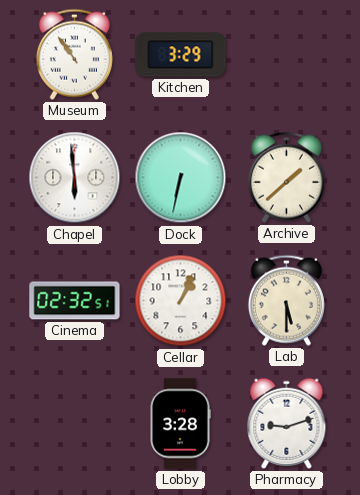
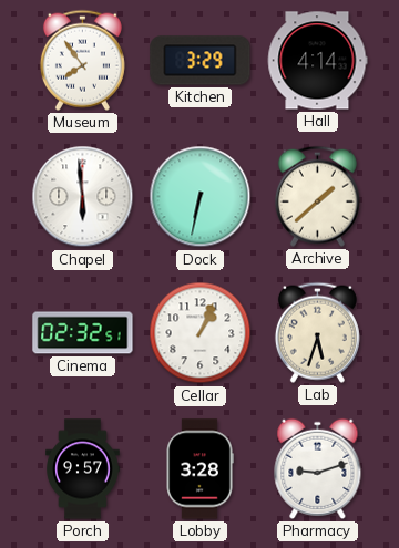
Museum: 10:54 -> 7:54 (82, 60)
Hall: none -> 4:14 (317, 61)
Lab: 5:30 -> 5:33 (317, 332)
Porch: none -> 9:57 (83, 469)
